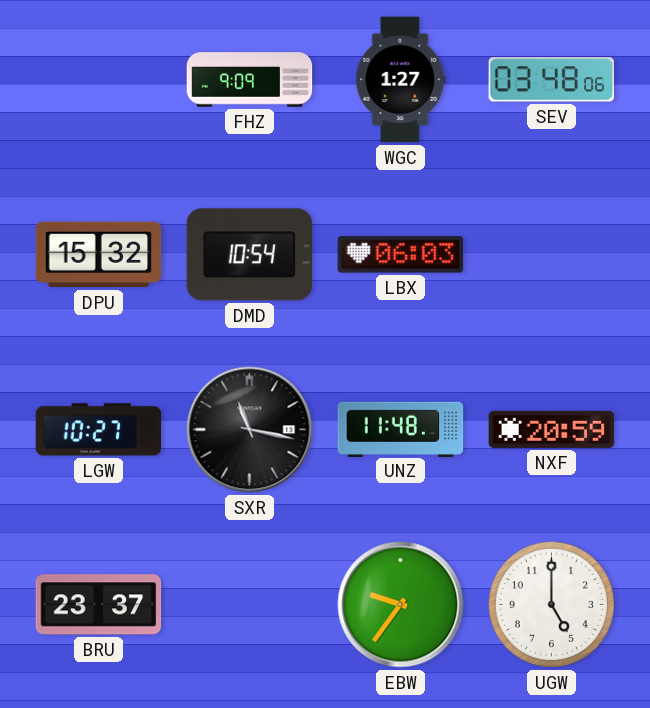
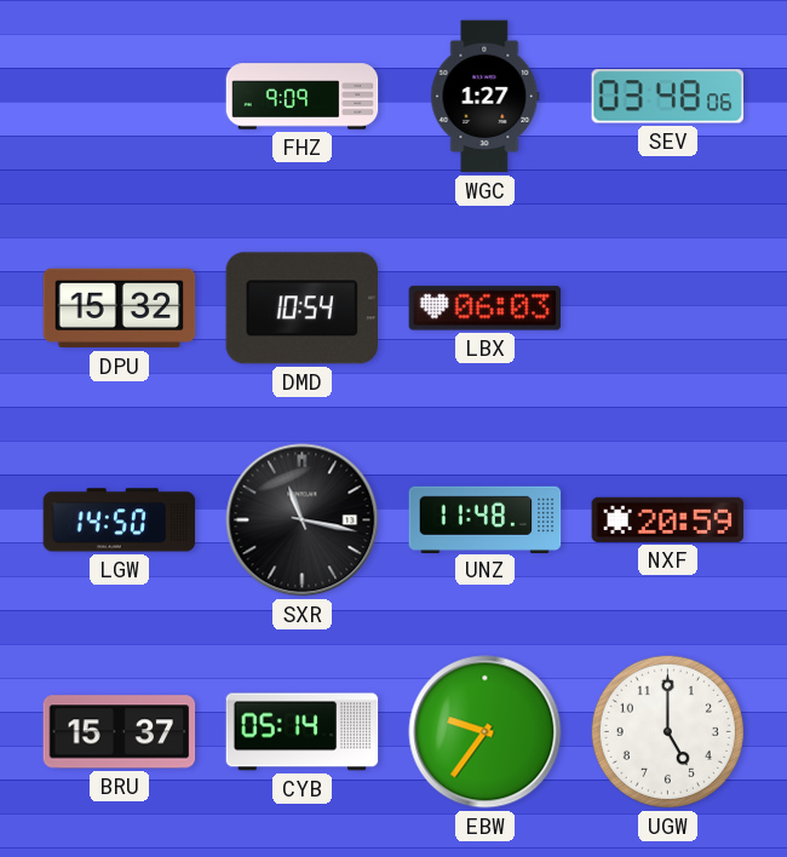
LGW: 10:27 -> 14:50 (120, 520)
BRU: 23:37 -> 15:37 (120, 732)
CYB: none -> 05:14 (303, 732)
